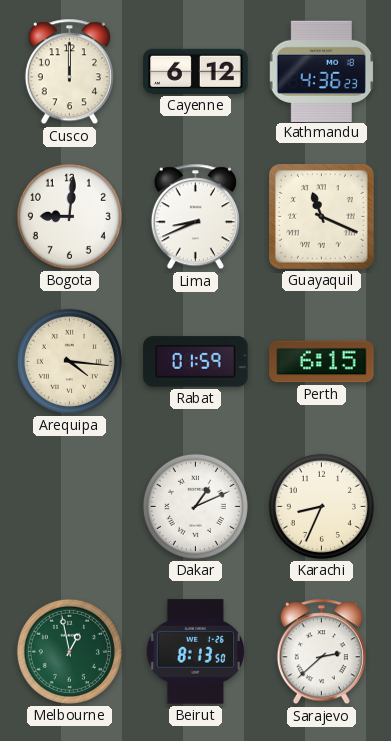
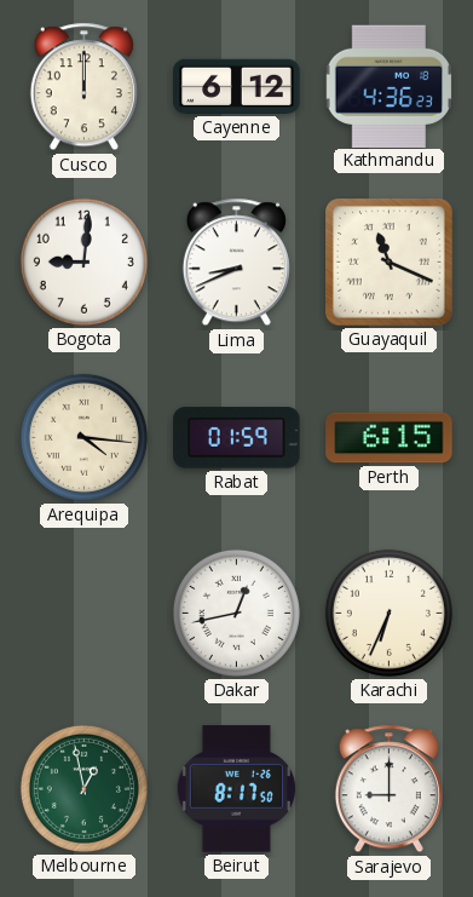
Dakar: 1:11 -> 12:43 (236, 613)
Karachi: 8:34 -> 6:34 (388, 613)
Beirut: 8:13 -> 8:17 (236, 789)
Sarajevo: 2:38 -> 9:00 (388, 789)
